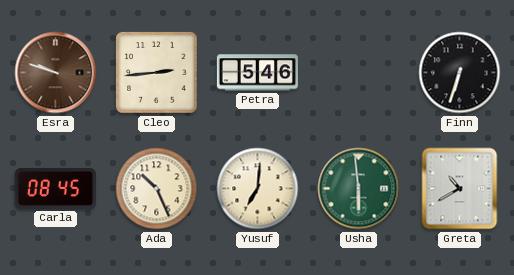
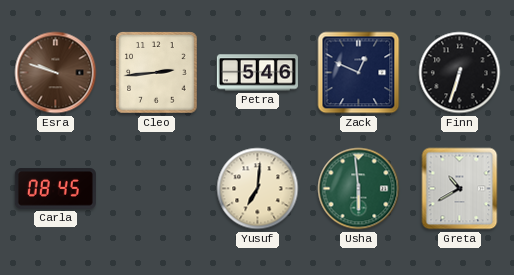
Zack: none -> 12:49 (359, 73)
Ada: 10:26 -> none (157, 189)
